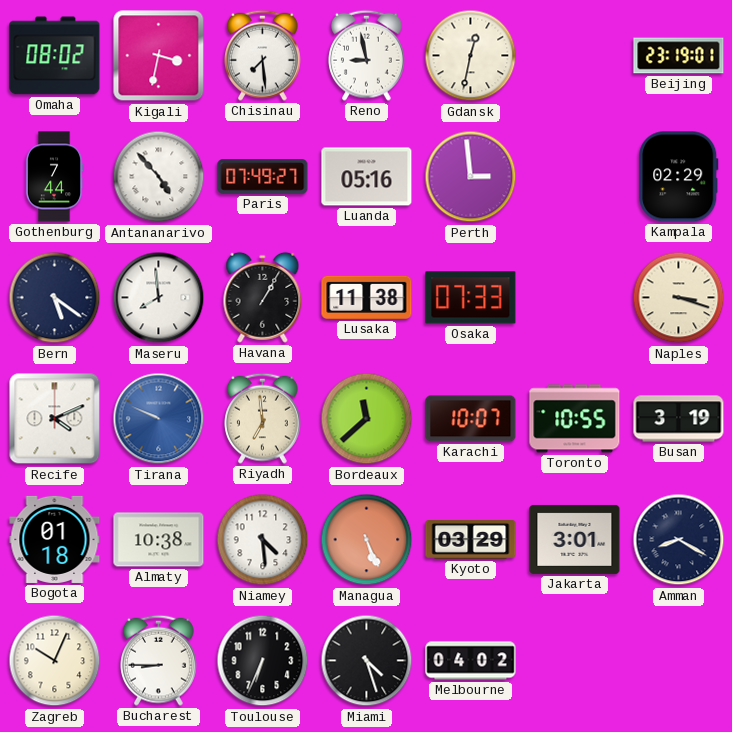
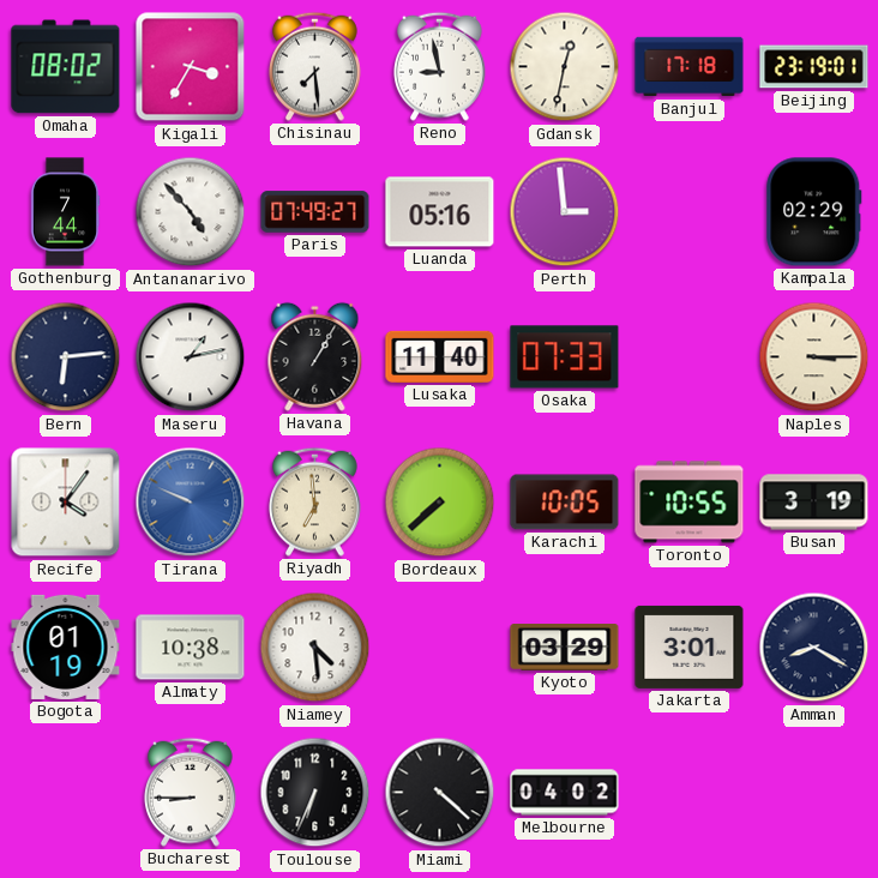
Kigali: 3:32 -> 3:35 (191, 67)
Banjul: none -> 17:18 (690, 67)
Bern: 5:21 -> 6:14 (66, 357)
Maseru: 7:59 -> 1:13 (191, 357)
Lusaka: 11:38 -> 11:40 (440, 356)
Naples: 3:18 -> 3:15 (814, 357)
Recife: 4:11 -> 4:06 (66, 503)
Bordeaux: 11:38 -> 7:38 (440, 503)
Karachi: 10:07 -> 10:05 (565, 503)
Bogota: 01:18 -> 01:19 (66, 647)
Managua: 5:26 -> none (367, 540)
Zagreb: 10:04 -> none (55, 661)
Miami: 4:27 -> 4:22 (440, 793)
